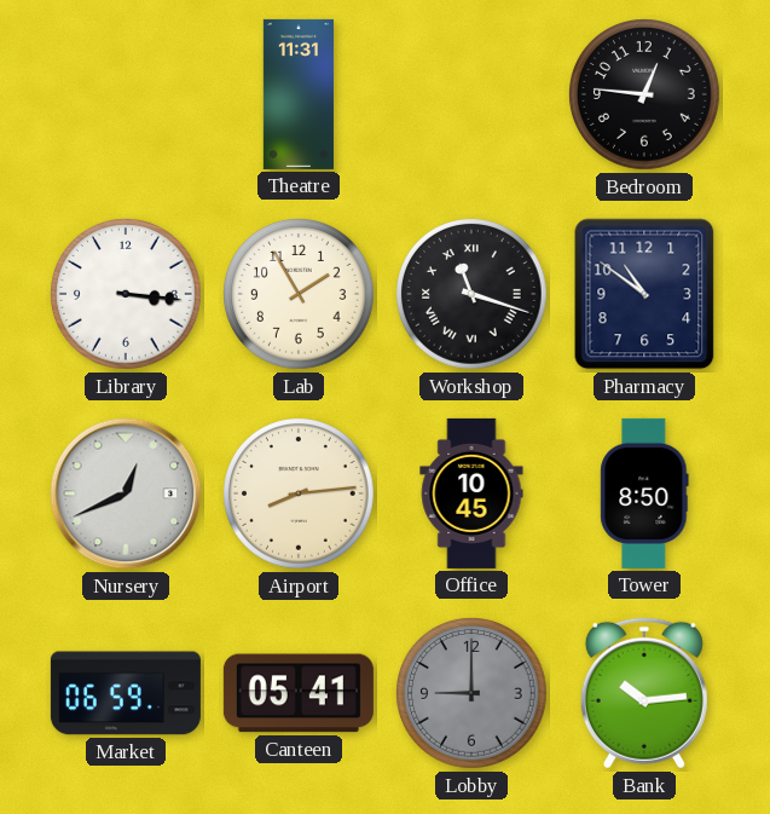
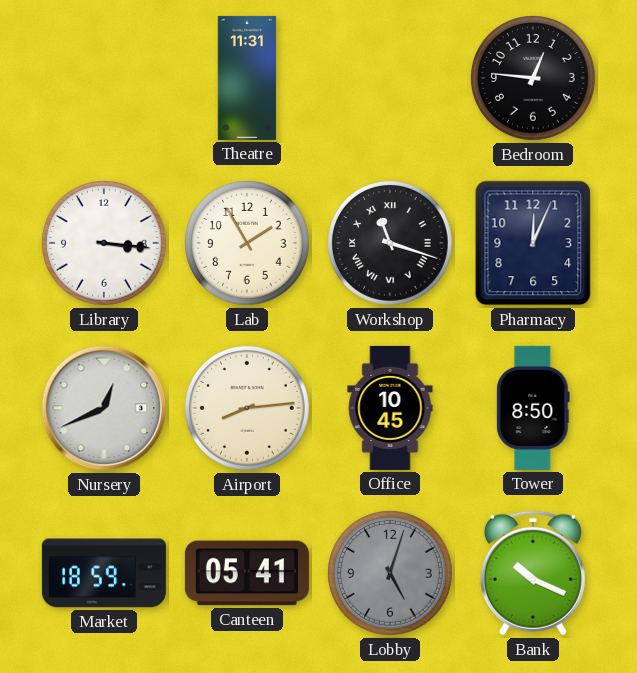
Pharmacy: 10:51 -> 12:04 (533, 243)
Market: 06:59 -> 18:59 (104, 573)
Lobby: 9:00 -> 5:03 (391, 574)
Bank: 10:14 -> 10:19 (533, 573)
